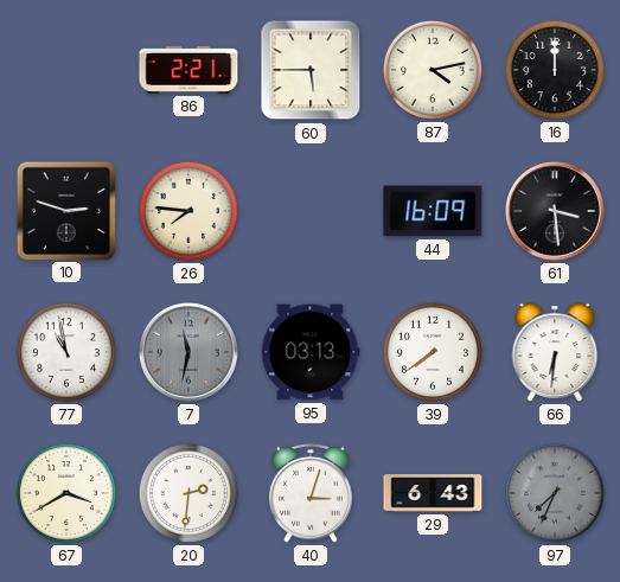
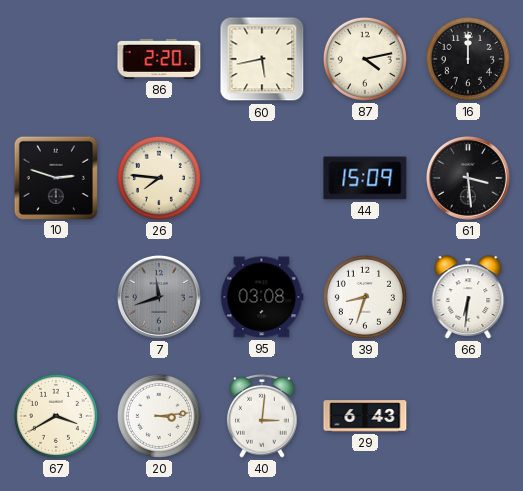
86: 2:21 -> 2:20 (159, 59)
60: 5:45 -> 5:43 (262, 59)
44: 16:09 -> 15:09 (365, 178)
77: 10:58 -> none (66, 352)
7: 11:32 -> 11:42 (159, 297)
95: 03:13 -> 03:08 (262, 297)
39: 7:39 -> 8:33 (365, 297)
20: 2:31 -> 3:14 (159, 416)
40: 3:03 -> 3:01 (262, 417)
97: 7:34 -> none (555, 493)
